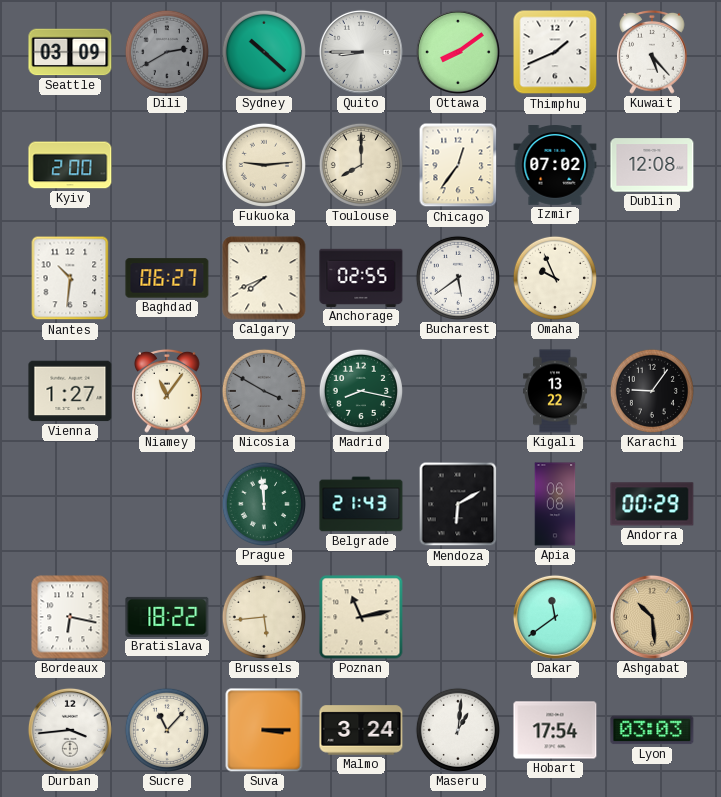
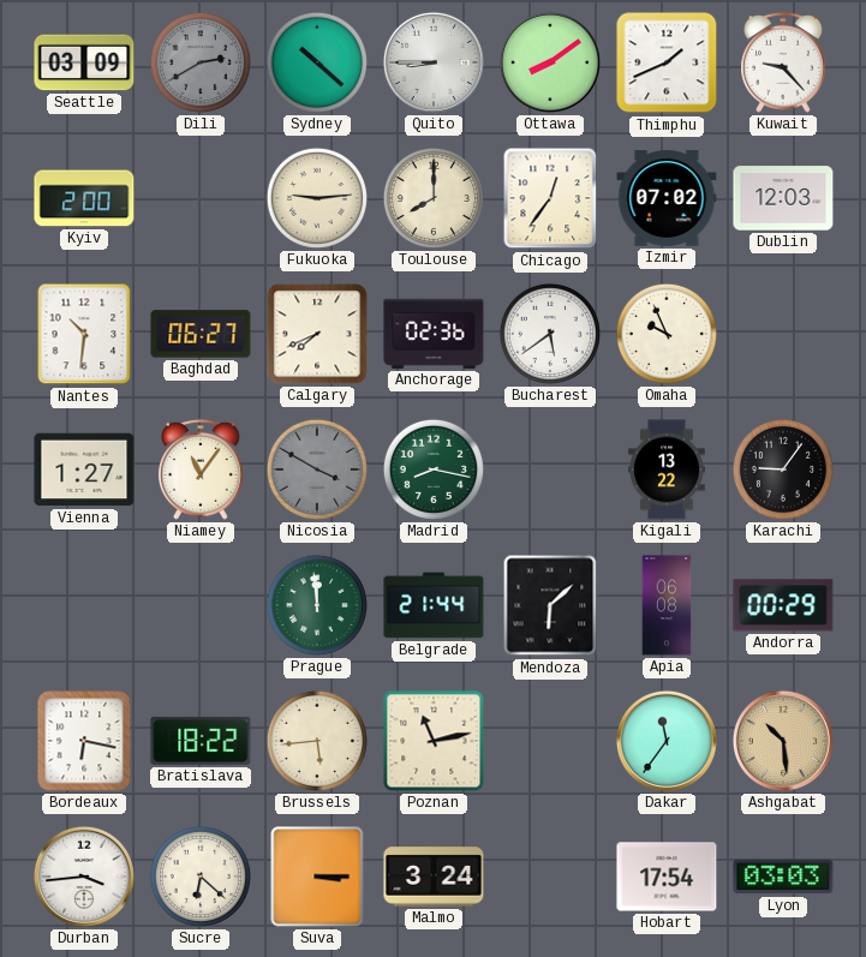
Kuwait: 5:23 -> 9:23 (784, 62)
Dublin: 12:08 -> 12:03 (783, 198)
Anchorage: 02:55 -> 02:36 (434, 334)
Belgrade: 21:43 -> 21:44 (434, 605)
Mendoza: 6:10 -> 6:08 (550, 605)
Dakar: 11:39 -> 11:36 (667, 741)
Sucre: 11:07 -> 6:22 (201, 877)
Maseru: 1:01 -> none (458, 730)
